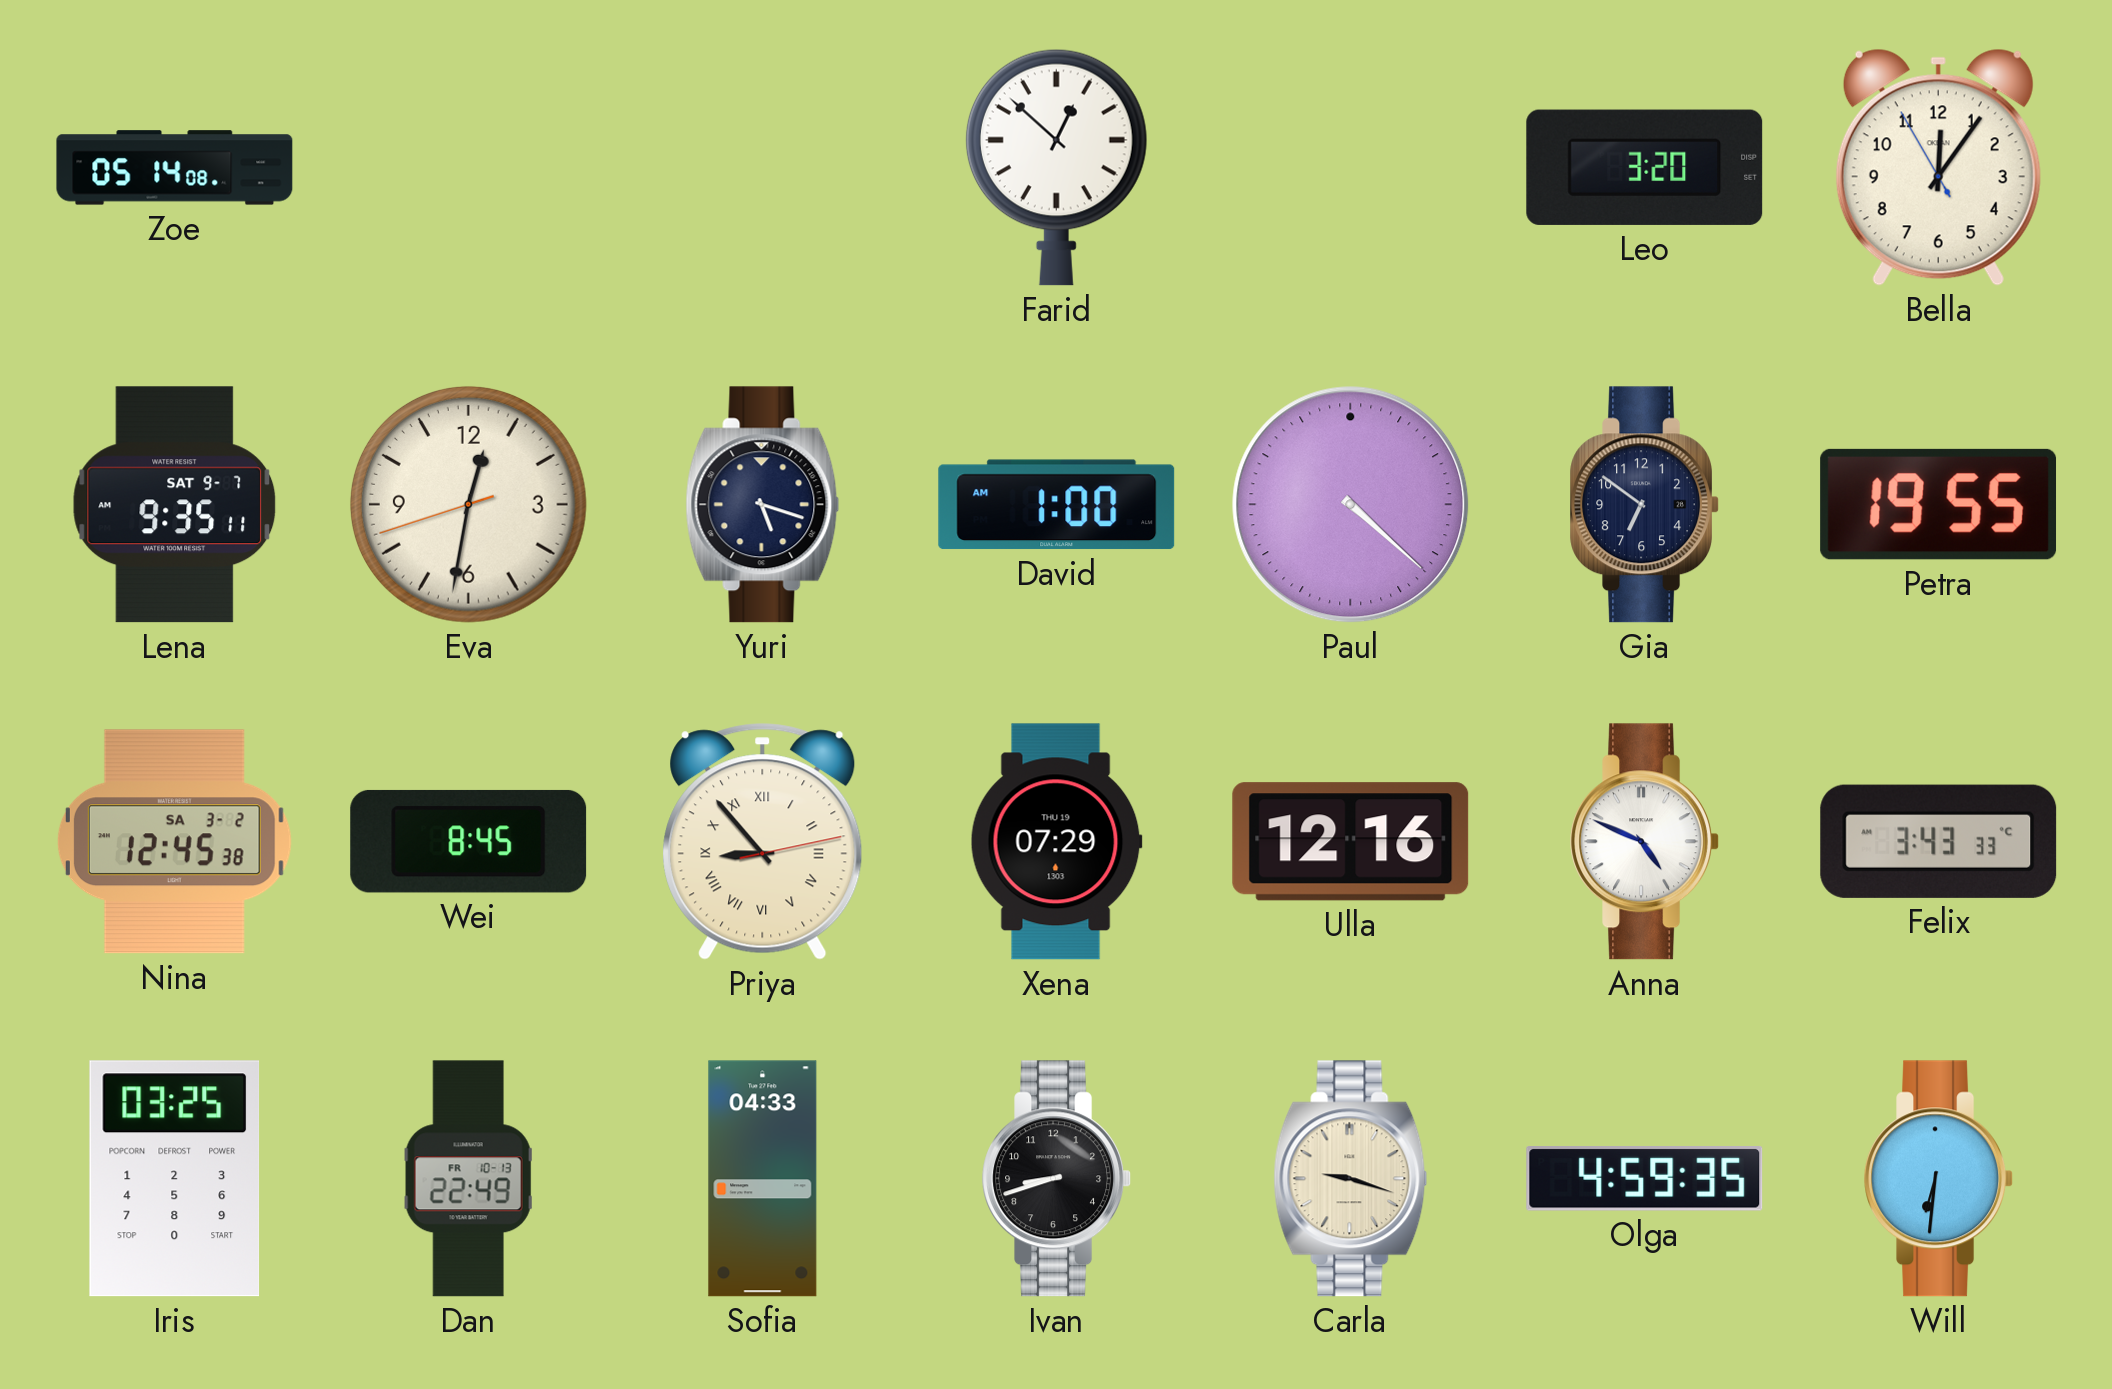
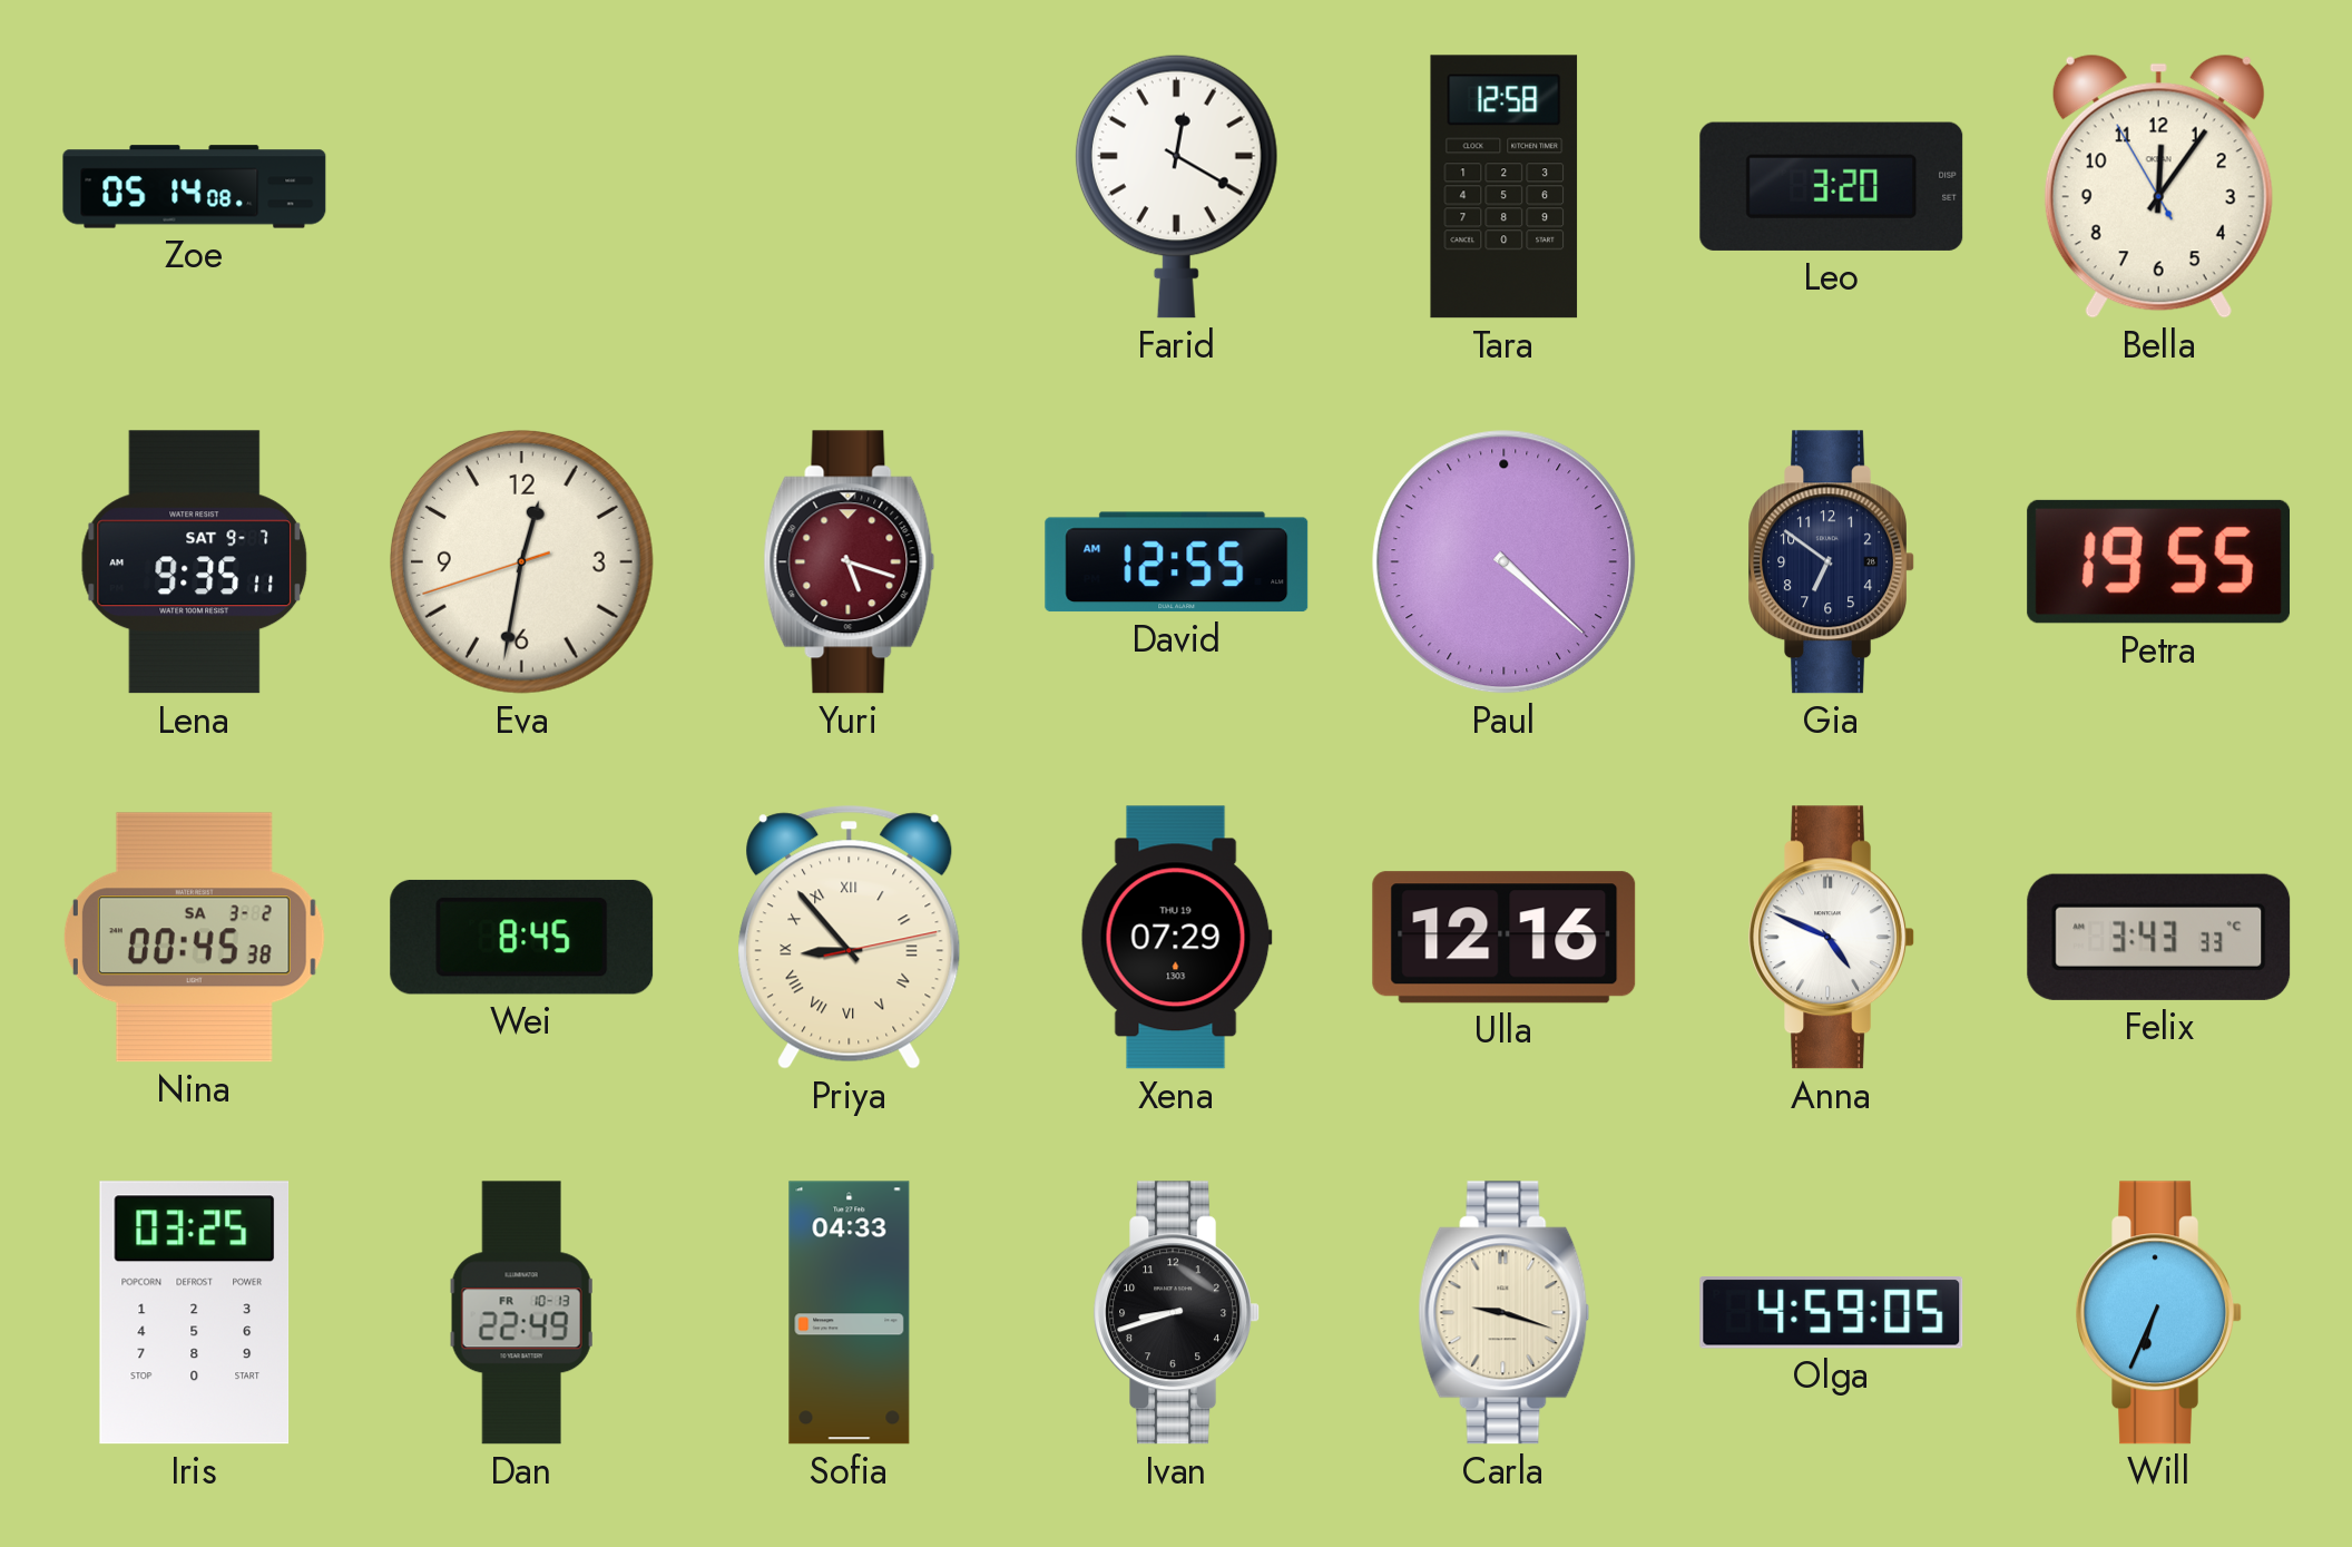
Farid: 12:52 -> 12:20 (1176, 186)
Tara: none -> 12:58 (1505, 187)
Yuri dial: navy -> burgundy (850, 562)
David: 1:00 -> 12:55 (1177, 562)
Nina: 12:45 -> 00:45 (194, 938)
Olga: 4:59:35 -> 4:59:05 (1832, 1313)
Will: 6:31 -> 6:34 (2158, 1313)
